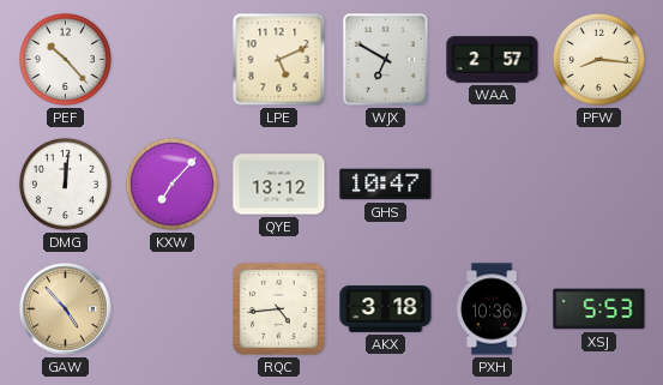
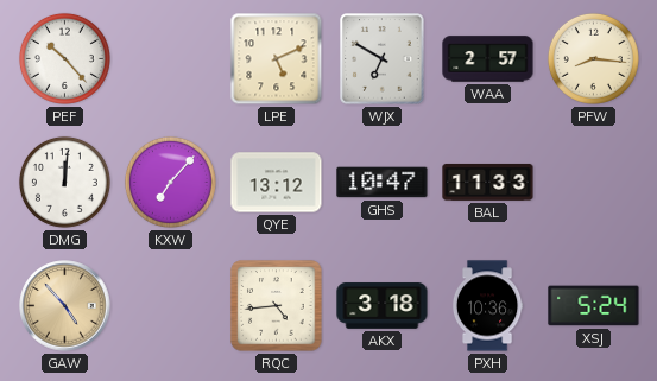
BAL: none -> 11:33 (488, 182)
XSJ: 5:53 -> 5:24 (594, 306)
